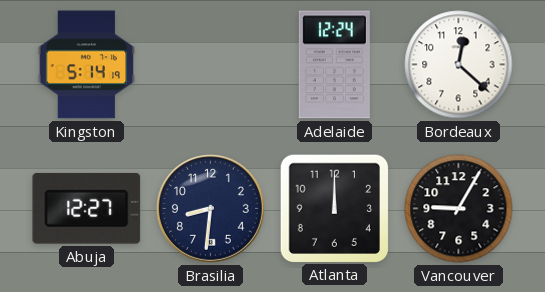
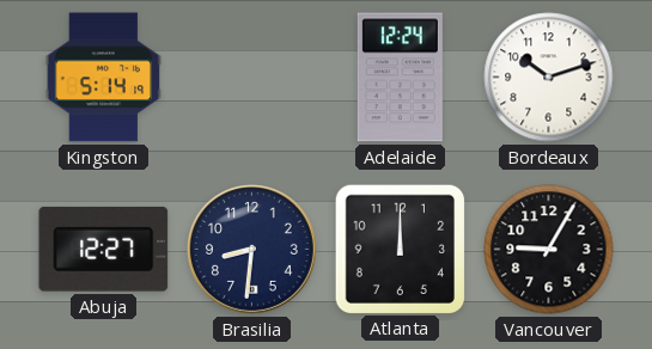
Bordeaux: 12:22 -> 10:12 (549, 78)
